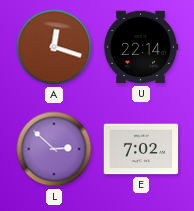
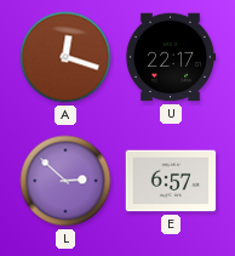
U: 22:14 -> 22:17 (171, 57)
E: 7:02 -> 6:57 (171, 181)
